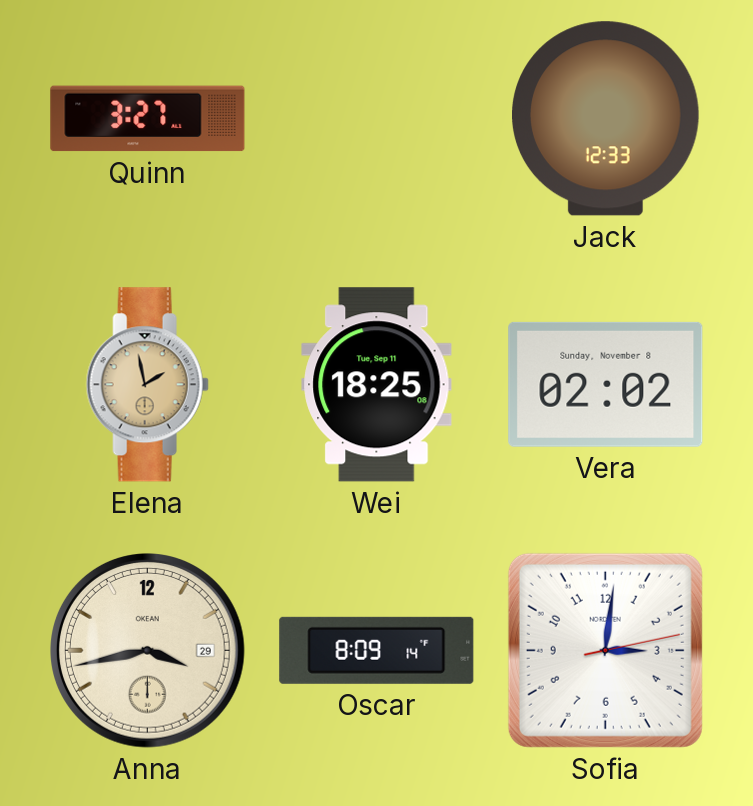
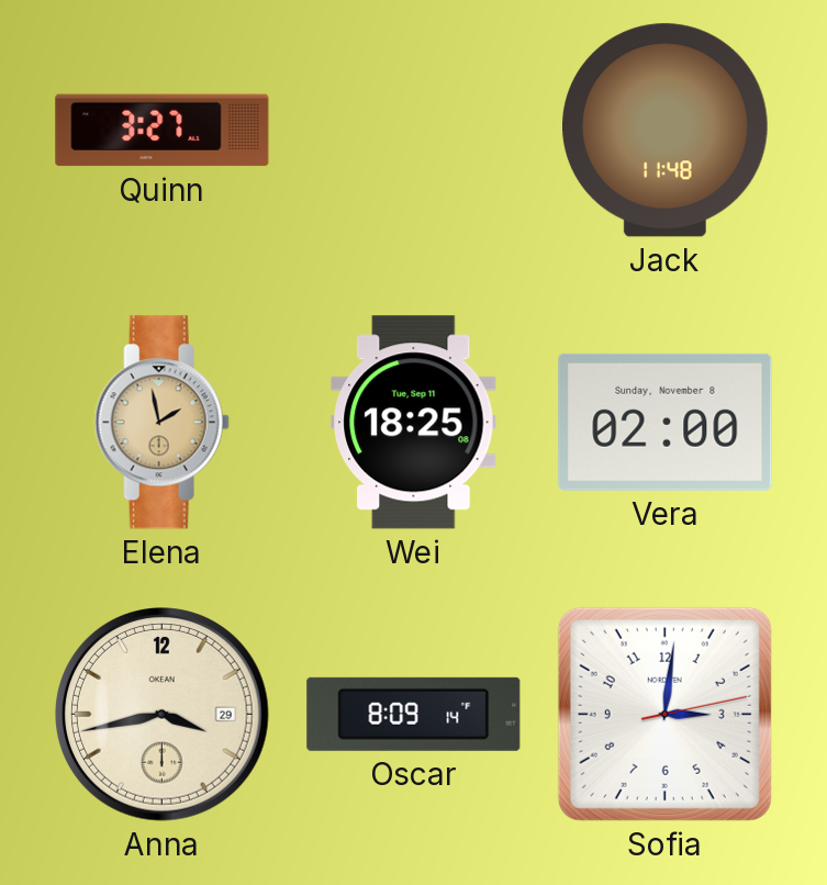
Jack: 12:33 -> 11:48 (666, 131)
Vera: 02:02 -> 02:00 (666, 422)
